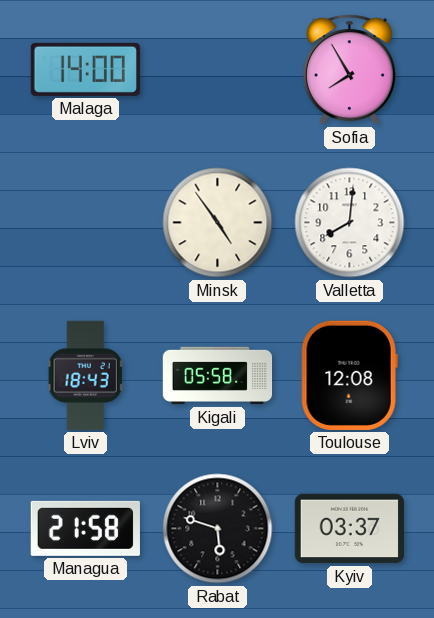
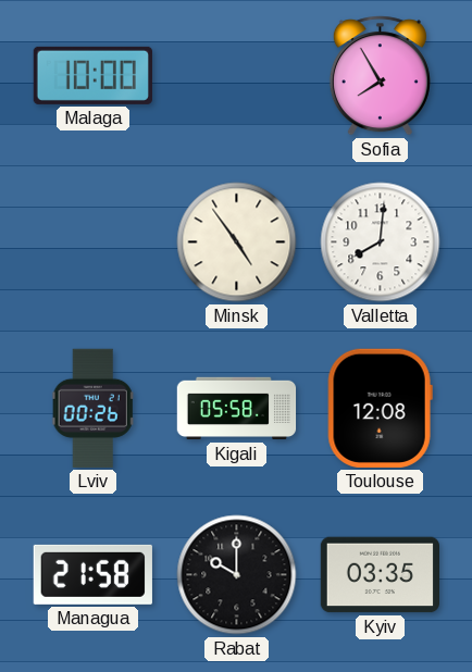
Malaga: 14:00 -> 10:00 (92, 75)
Lviv: 18:43 -> 00:26 (94, 408)
Rabat: 5:48 -> 10:00 (237, 575)
Kyiv: 03:37 -> 03:35 (380, 575)
